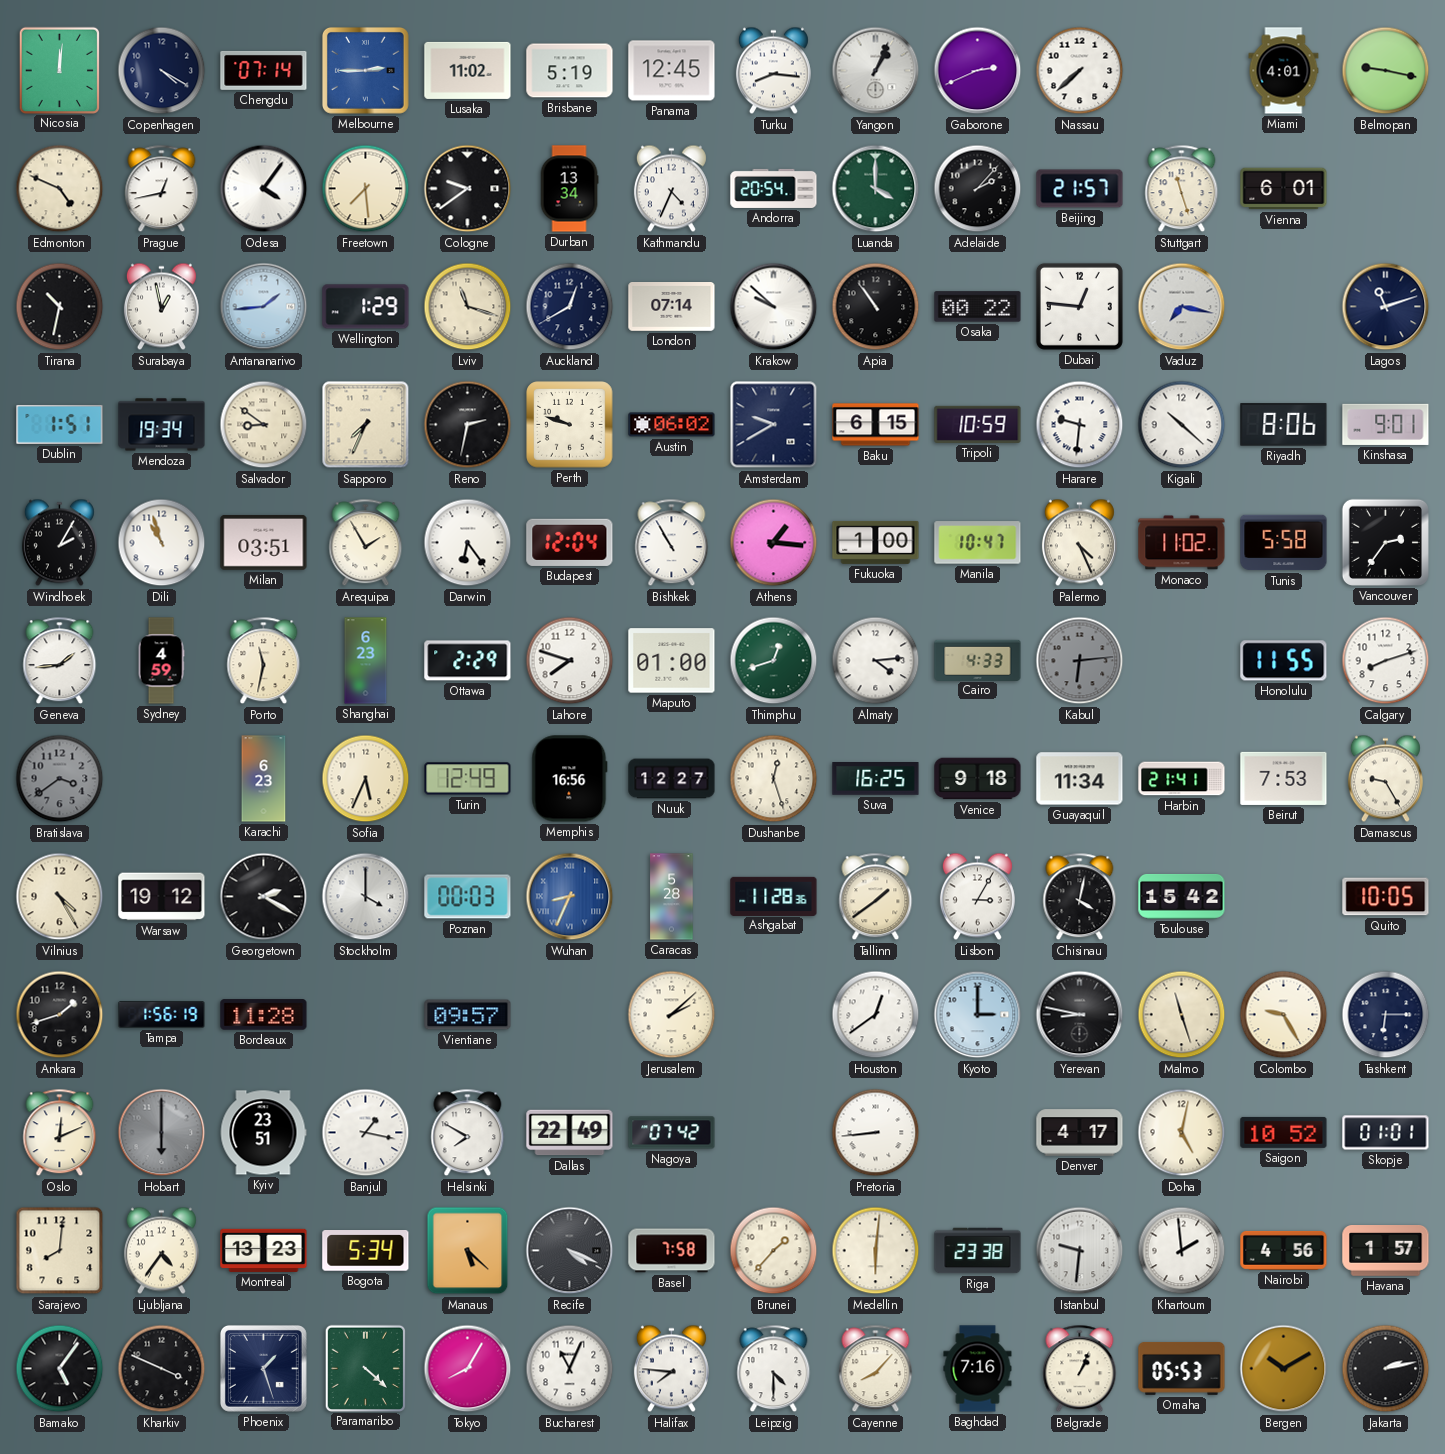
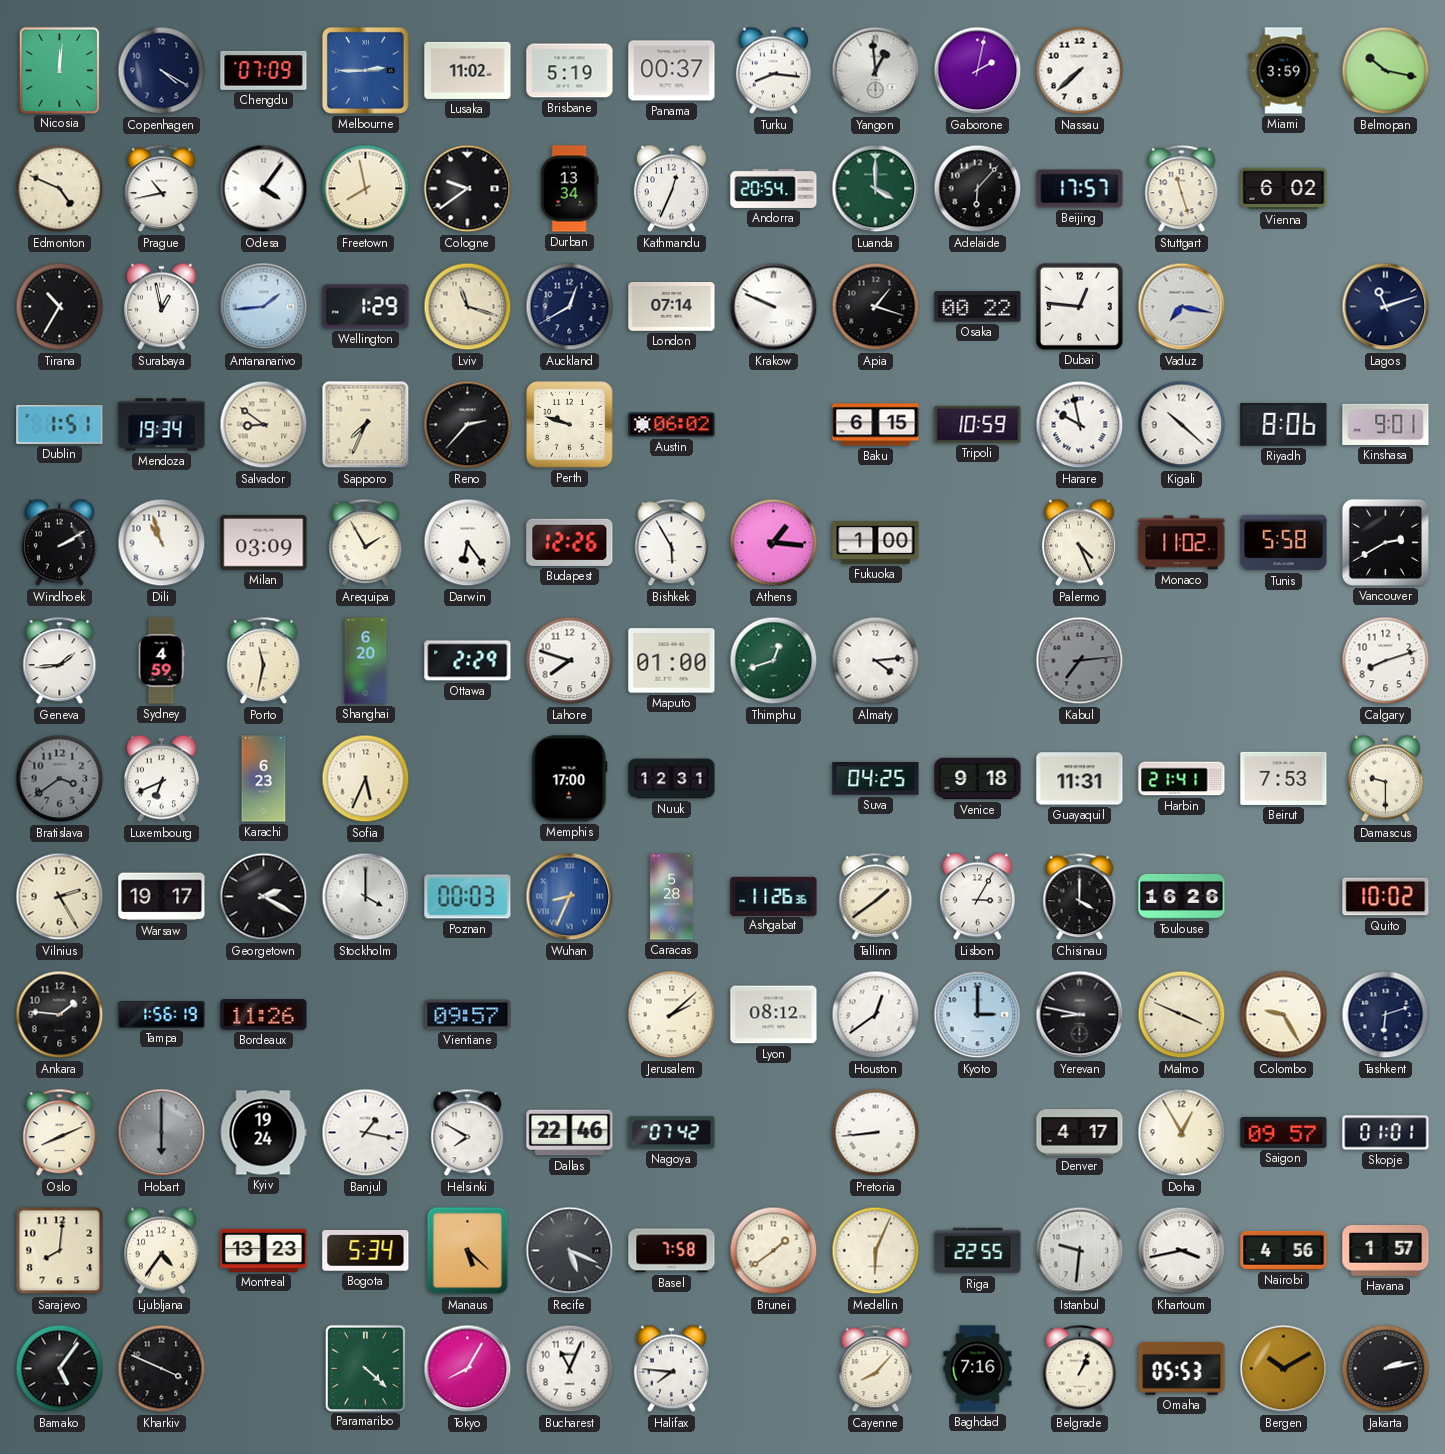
Chengdu: 07:14 -> 07:09 (264, 70)
Panama: 12:45 -> 00:37 (672, 71)
Yangon: 1:04 -> 12:59 (876, 71)
Gaborone: 2:41 -> 2:02 (978, 71)
Miami: 4:01 -> 3:59 (1284, 71)
Belmopan: 9:17 -> 10:17 (1386, 71)
Prague: 12:43 -> 10:43 (162, 189)
Freetown: 7:29 -> 7:58 (366, 189)
Kathmandu: 4:34 -> 12:34 (671, 189)
Adelaide: 2:07 -> 6:07 (978, 189)
Beijing: 21:57 -> 17:57 (1080, 189)
Vienna: 6:01 -> 6:02 (1284, 189)
Tirana: 10:32 -> 10:35 (60, 307)
Krakow: 9:52 -> 9:49 (774, 307)
Apia: 10:54 -> 1:18 (876, 307)
Reno: 2:32 -> 2:37 (468, 425)
Amsterdam: 9:40 -> none (774, 425)
Harare: 9:31 -> 9:58 (1080, 425)
Windhoek: 2:05 -> 2:10 (59, 543)
Milan: 03:51 -> 03:09 (264, 543)
Budapest: 12:04 -> 12:26 (570, 542)
Bishkek: 10:55 -> 5:55 (672, 543)
Manila: 10:47 -> none (978, 543)
Vancouver: 2:36 -> 2:40 (1385, 542)
Shanghai: 6:23 -> 6:20 (366, 661)
Cairo: 4:33 -> none (978, 660)
Kabul: 6:14 -> 7:14 (1080, 661)
Honolulu: 11:55 -> none (1284, 661)
Luxembourg: none -> 6:41 (161, 779)
Turin: 12:49 -> none (468, 779)
Memphis: 16:56 -> 17:00 (570, 779)
Nuuk: 12:27 -> 12:31 (672, 779)
Dushanbe: 12:27 -> none (774, 779)
Suva: 16:25 -> 04:25 (876, 779)
Guayaquil: 11:34 -> 11:31 (1080, 779)
Damascus: 9:25 -> 9:30 (1385, 779)
Vilnius: 4:25 -> 2:25 (60, 897)
Warsaw: 19:12 -> 19:17 (162, 897)
Ashgabat: 11:28 -> 11:26 (774, 896)
Chisinau: 4:02 -> 4:00 (1080, 897)
Toulouse: 15:42 -> 16:26 (1182, 896)
Quito: 10:05 -> 10:02 (1386, 897)
Ankara: 1:42 -> 1:46 (60, 1015)
Bordeaux: 11:28 -> 11:26 (264, 1015)
Lyon: none -> 08:12 (774, 1015)
Malmo: 11:27 -> 3:49 (1182, 1015)
Tashkent: 6:15 -> 6:12 (1386, 1015)
Oslo: 12:11 -> 8:11 (60, 1133)
Kyiv: 23:51 -> 19:24 (263, 1133)
Dallas: 22:49 -> 22:46 (570, 1133)
Doha: 5:02 -> 12:55 (1182, 1133)
Saigon: 10:52 -> 09:57 (1284, 1132)
Recife: 4:19 -> 5:19 (570, 1251)
Brunei: 1:37 -> 1:39 (774, 1251)
Medellin: 6:01 -> 6:04 (876, 1251)
Riga: 23:38 -> 22:55 (978, 1251)
Khartoum: 1:59 -> 3:43 (1182, 1251)
Phoenix: 1:27 -> none (263, 1368)
Leipzig: 4:30 -> none (774, 1369)
